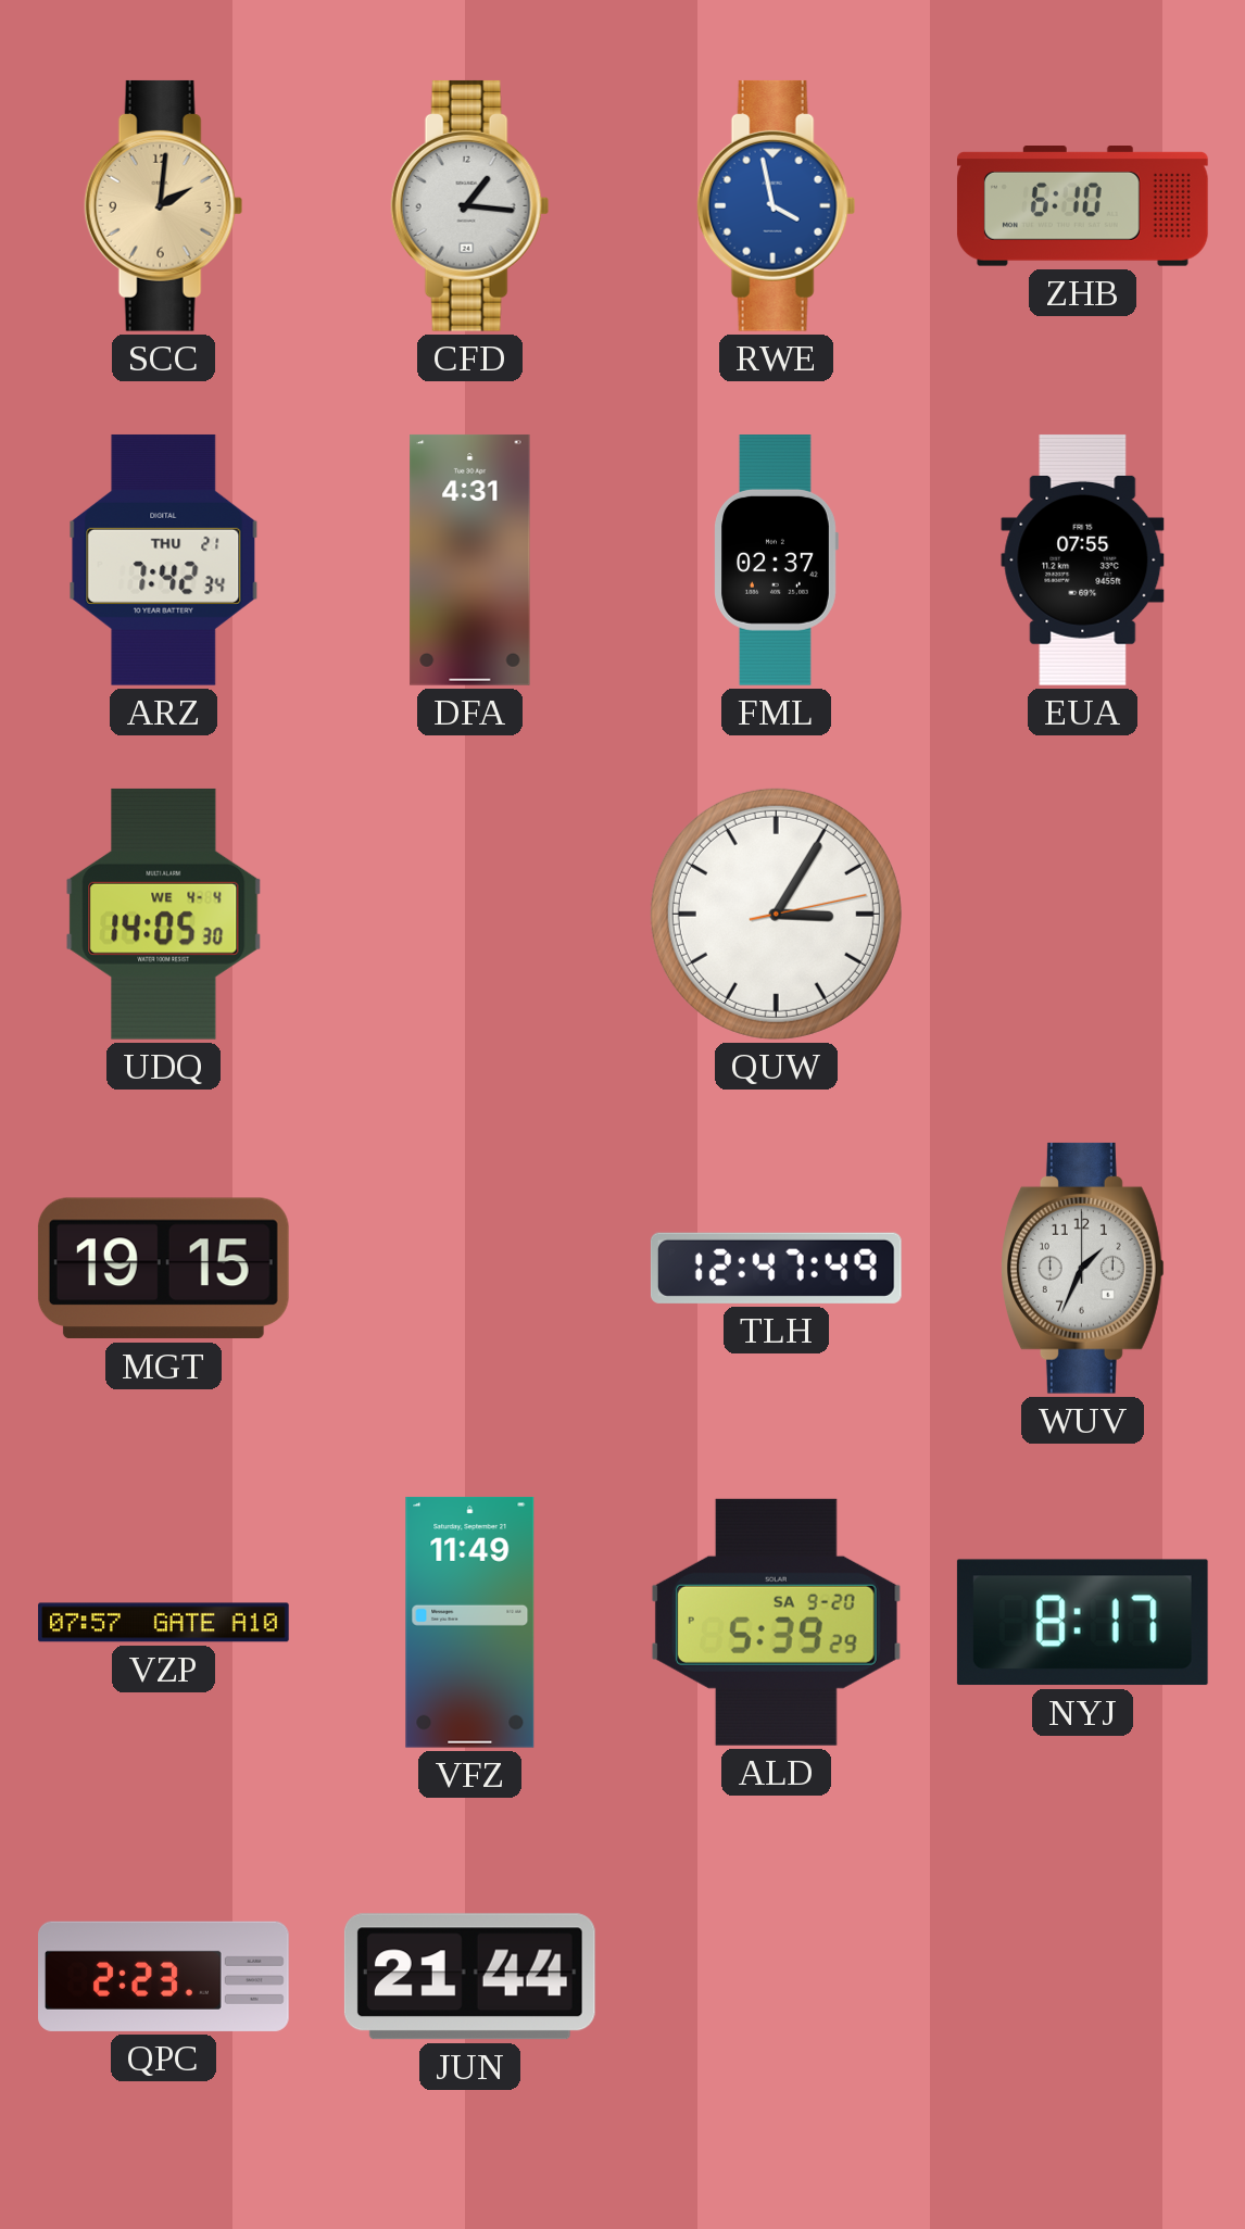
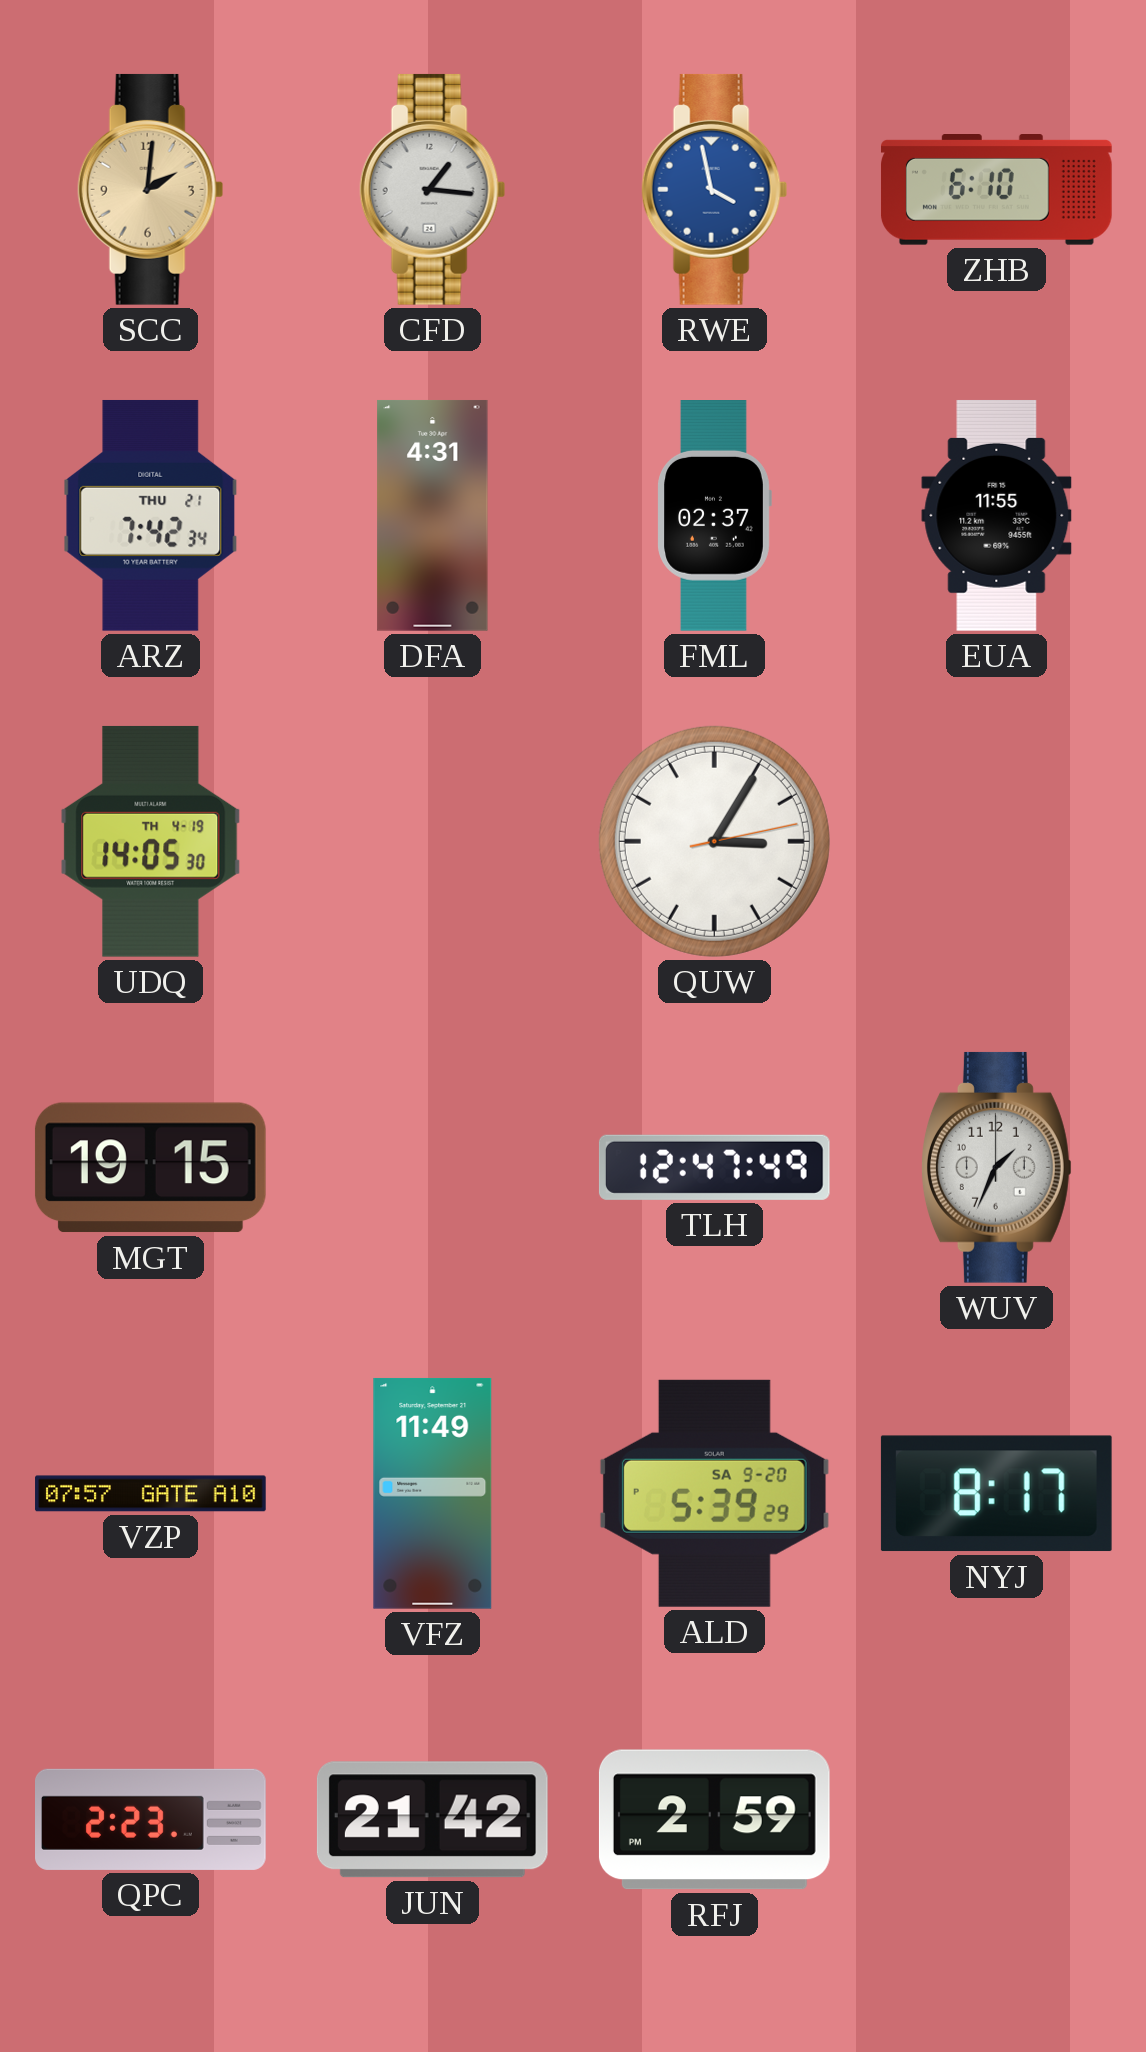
EUA: 07:55 -> 11:55 (997, 515)
UDQ date: WE 4-4 -> TH 4-19 (151, 841)
JUN: 21:44 -> 21:42 (432, 1820)
RFJ: none -> 2:59 (714, 1820)
